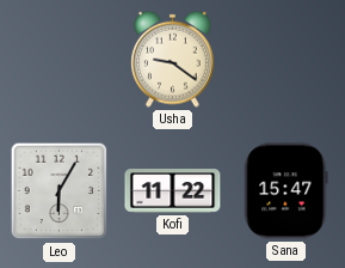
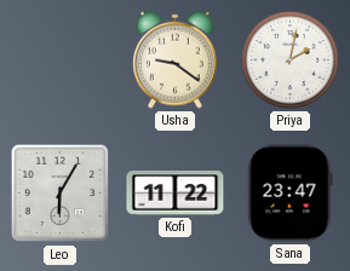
Priya: none -> 2:02 (289, 59)
Sana: 15:47 -> 23:47 (291, 194)
